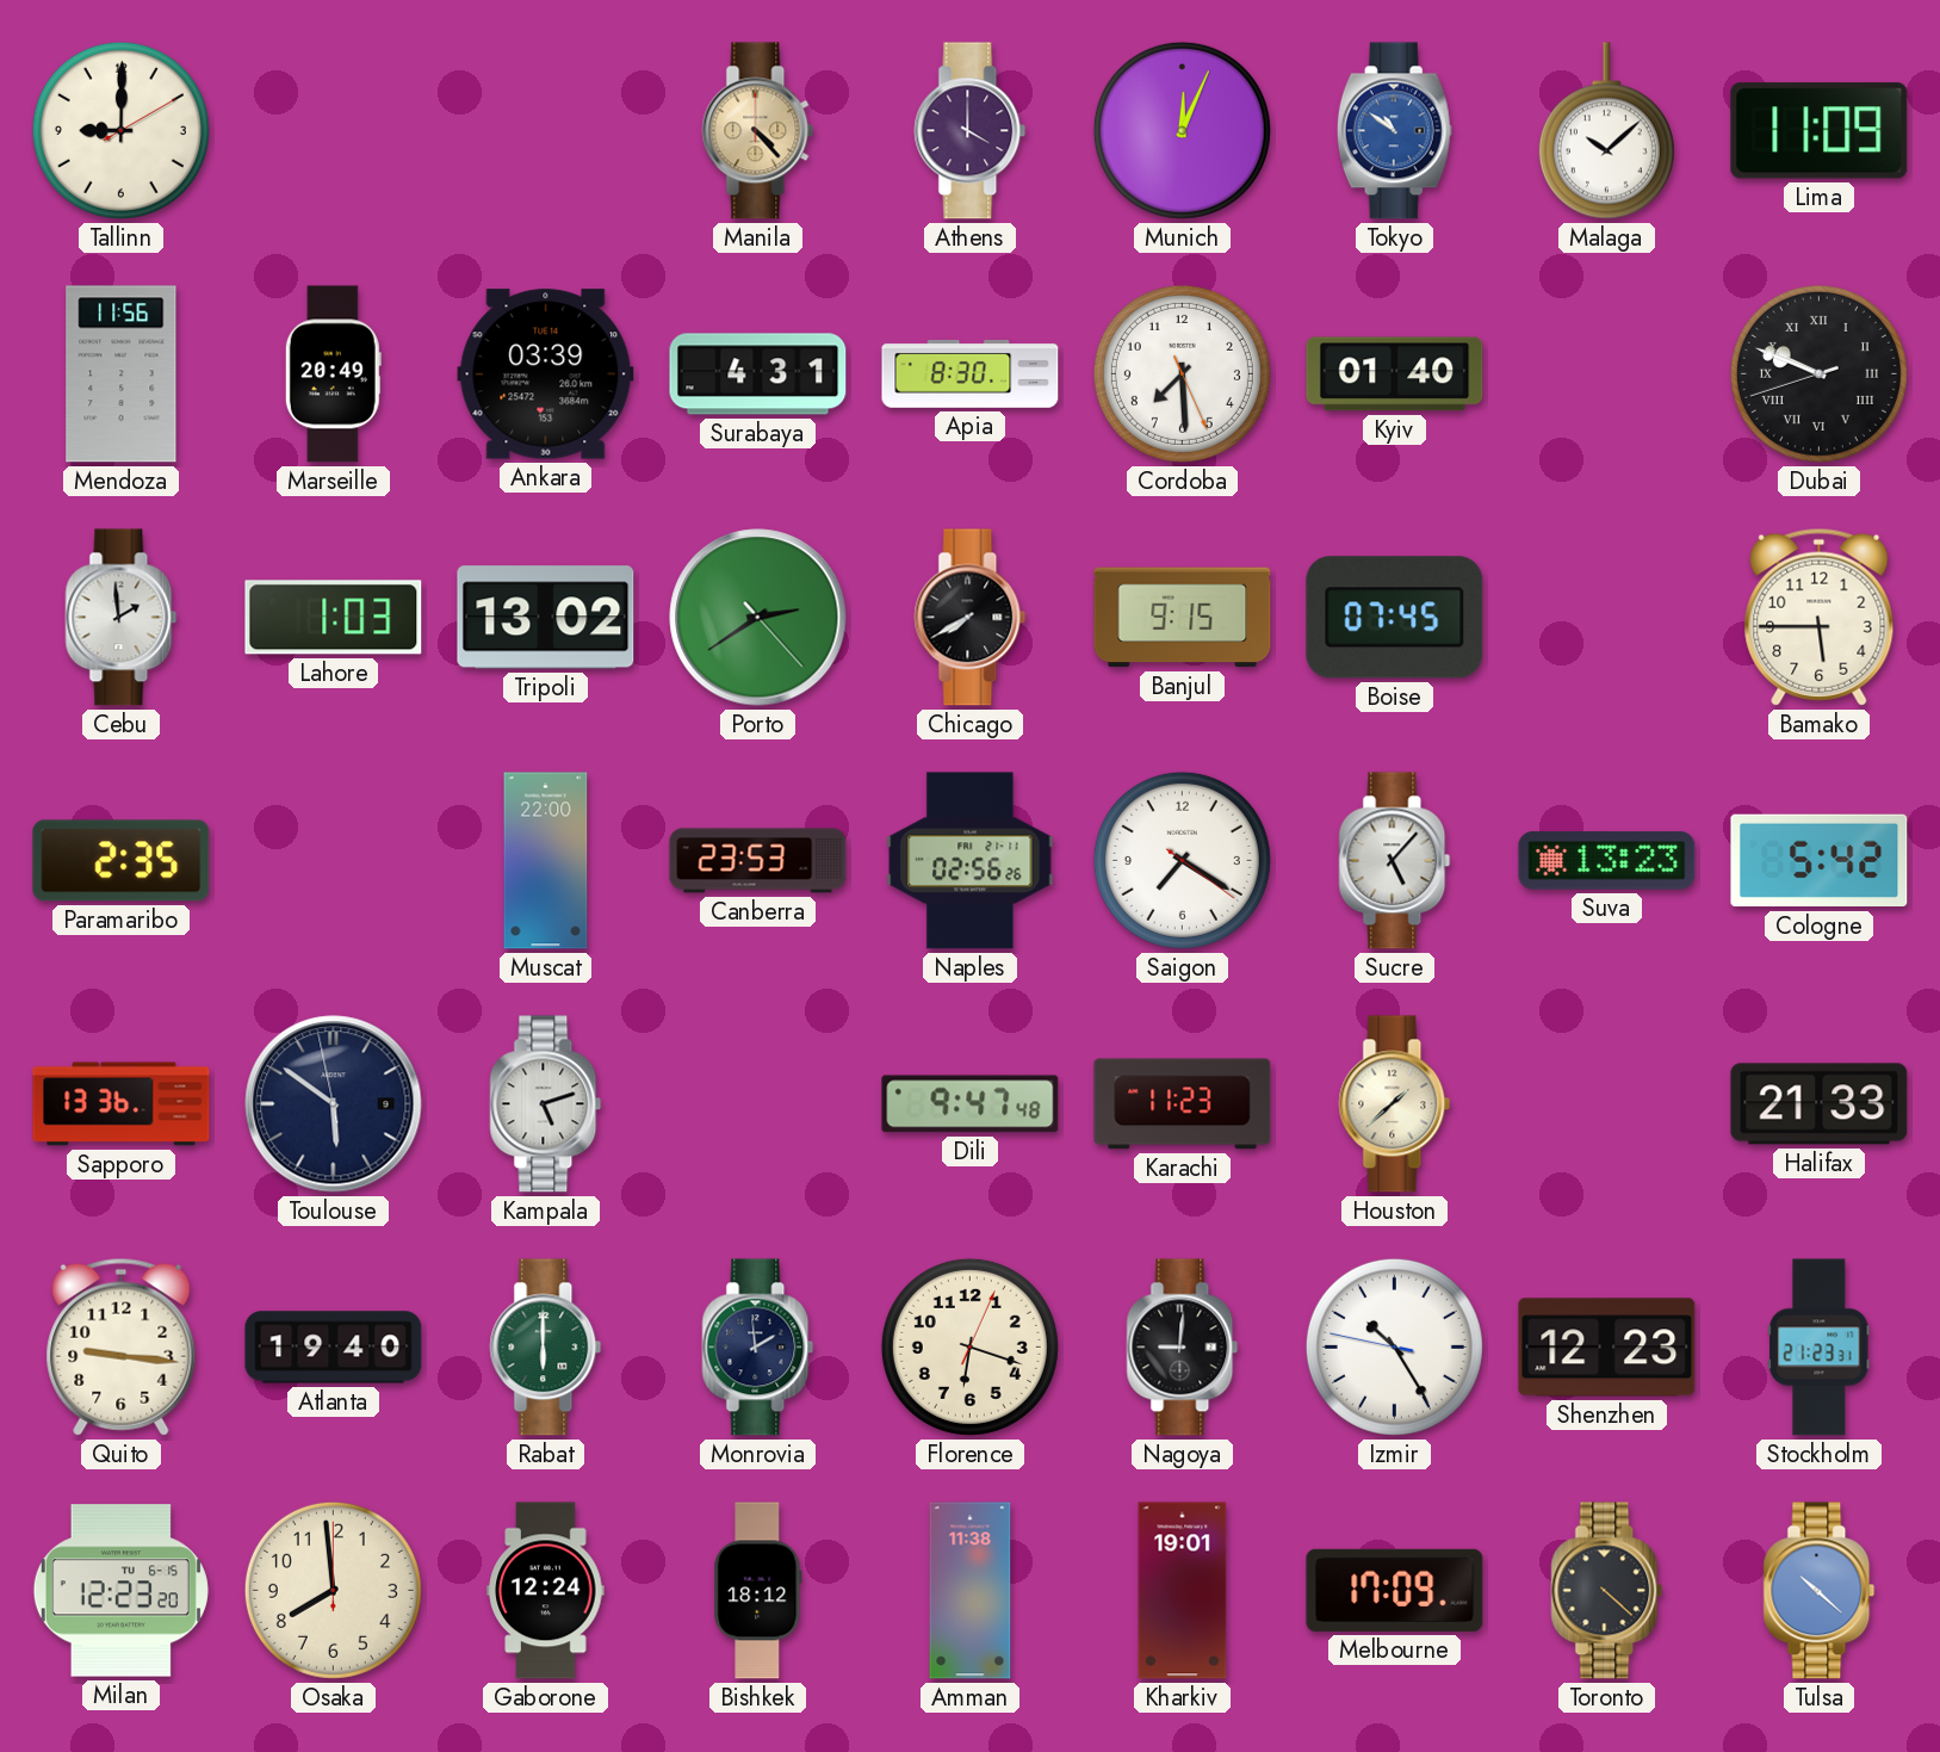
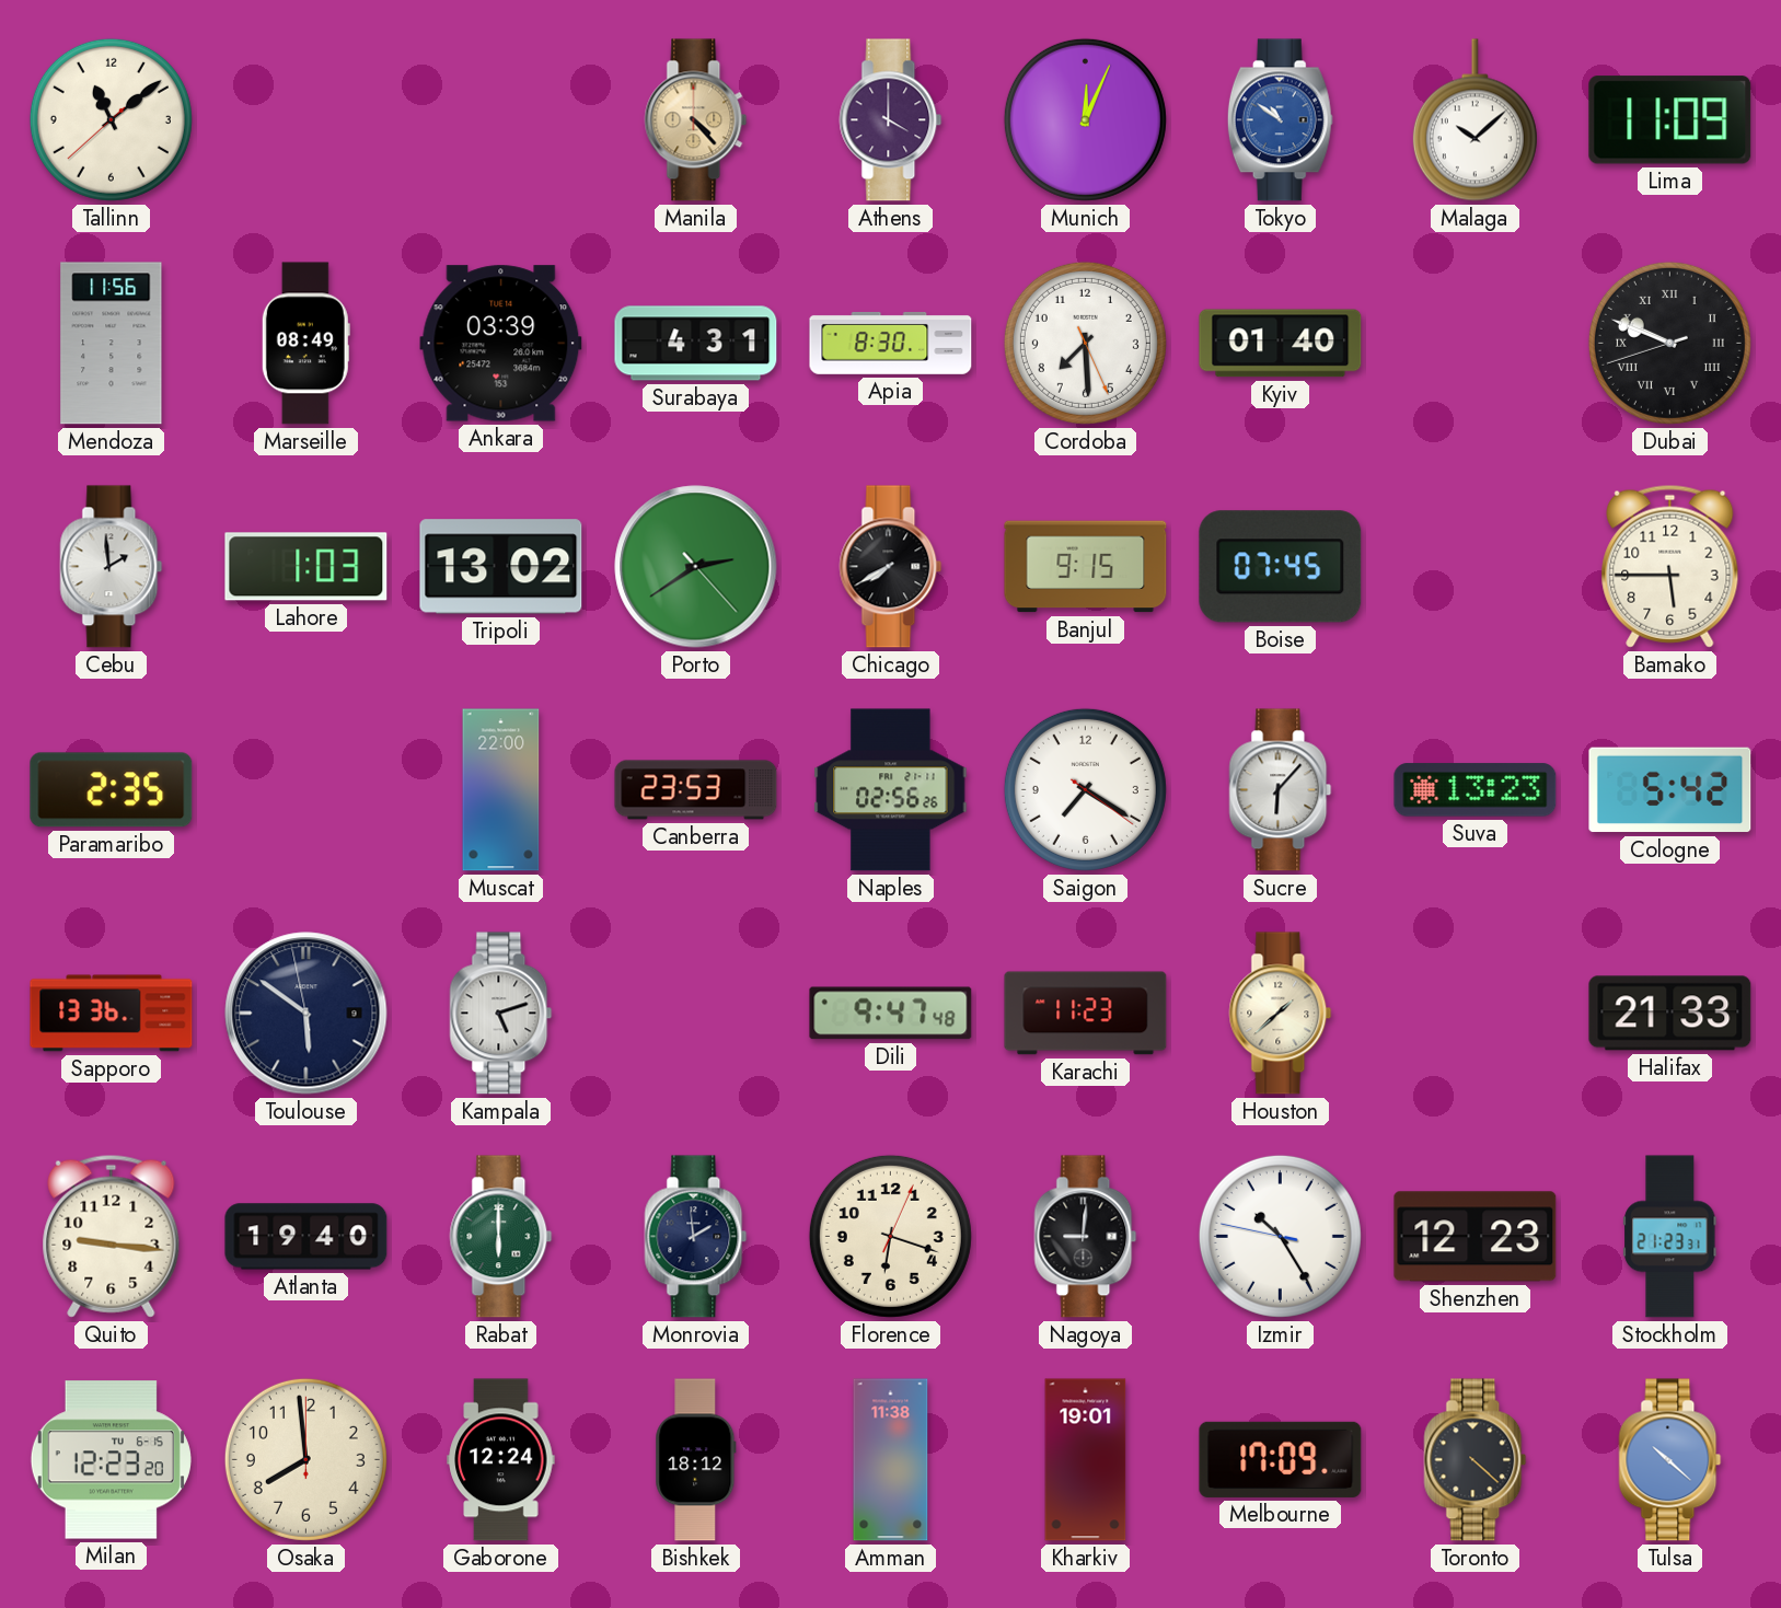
Tallinn: 9:00 -> 11:08 (111, 119)
Marseille: 20:49 -> 08:49 (305, 344)
Sucre: 5:07 -> 6:07 (1281, 790)
